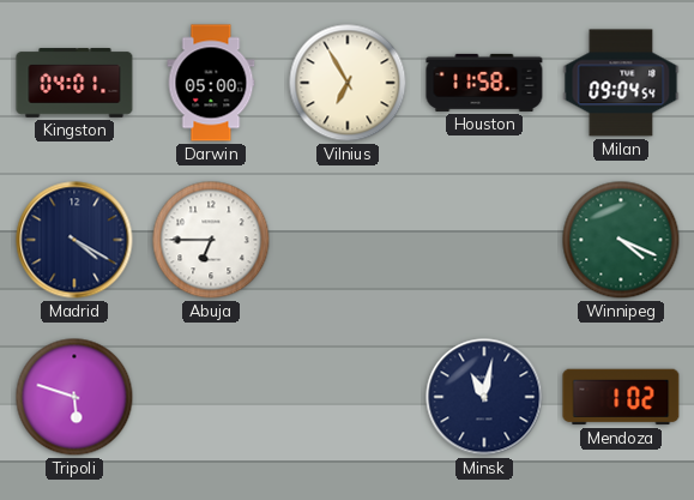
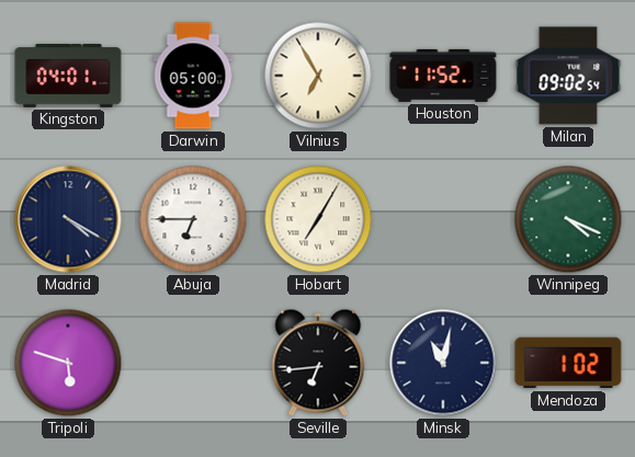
Houston: 11:58 -> 11:52 (443, 76)
Milan: 09:04 -> 09:02 (568, 76)
Hobart: none -> 7:05 (318, 219)
Seville: none -> 6:44 (318, 363)
